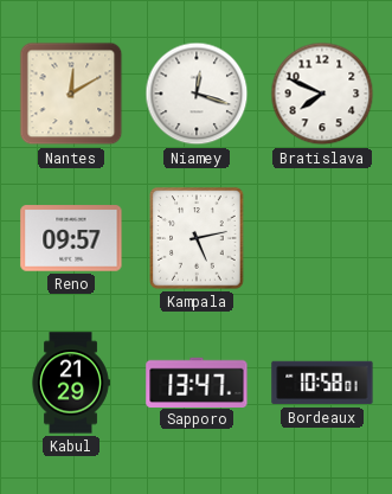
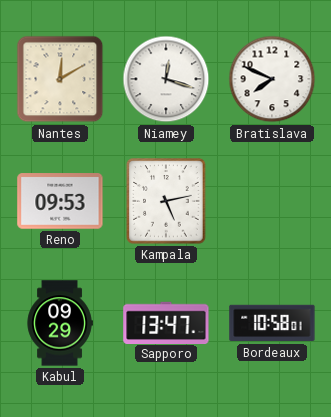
Reno: 09:57 -> 09:53 (60, 201)
Kabul: 21:29 -> 09:29 (60, 323)
